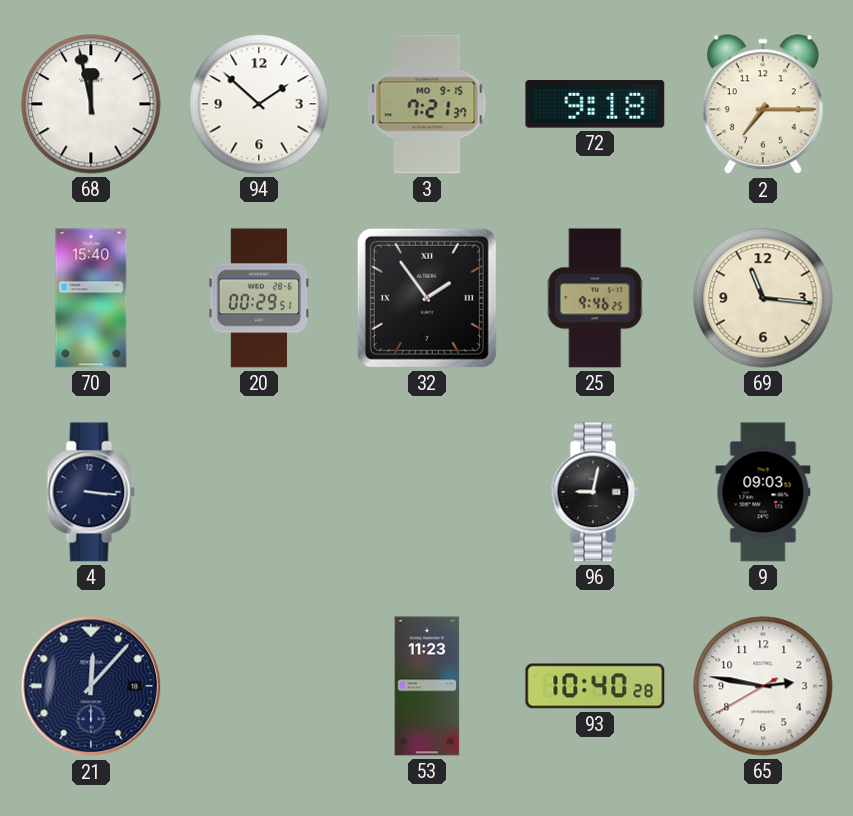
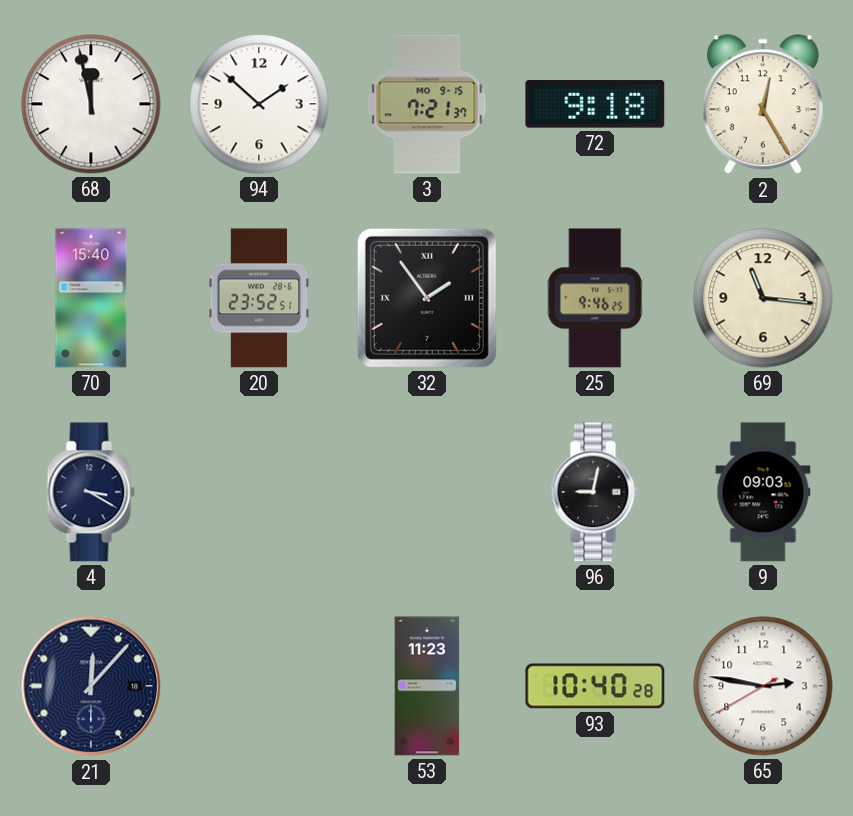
2: 7:15 -> 12:25 (763, 105)
20: 00:29 -> 23:52 (259, 298)
4: 3:16 -> 3:20 (91, 492)
